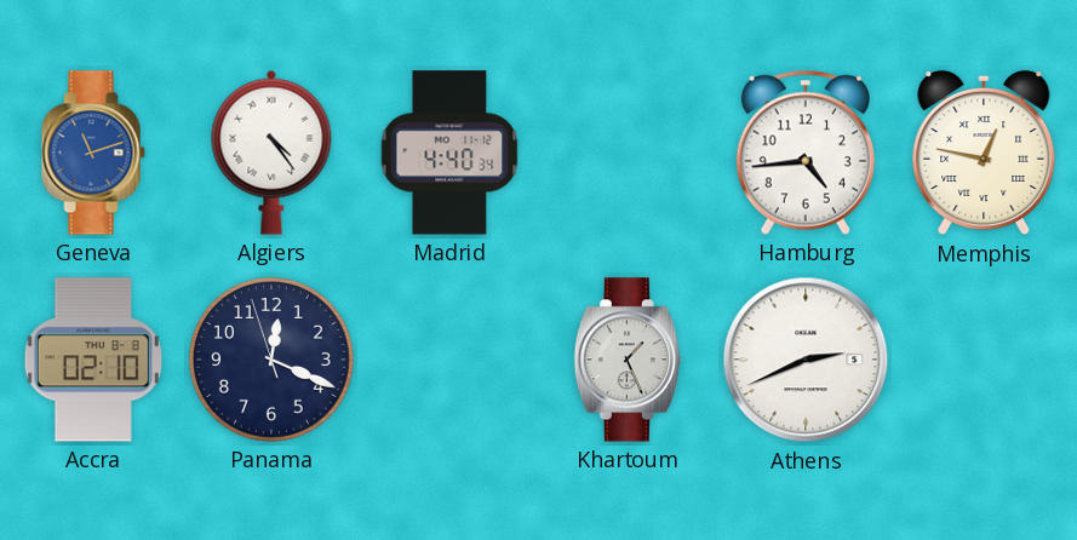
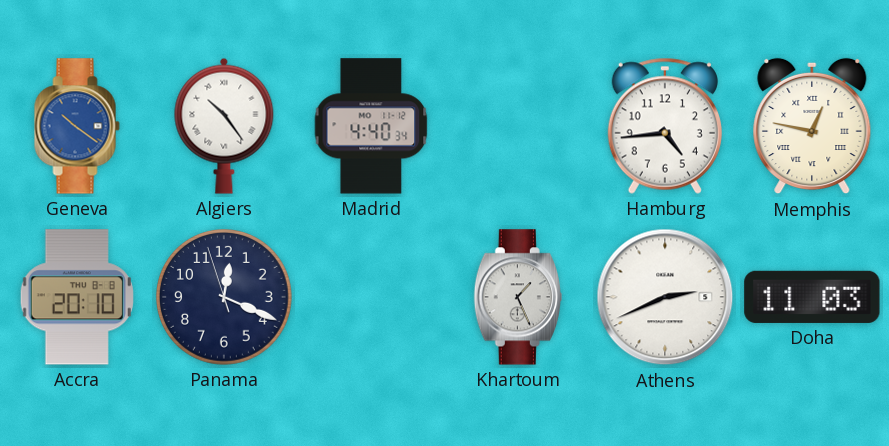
Geneva: 11:12 -> 10:21 (77, 126)
Algiers: 4:24 -> 10:24 (224, 126)
Accra: 02:10 -> 20:10 (77, 297)
Doha: none -> 11:03 (812, 297)
